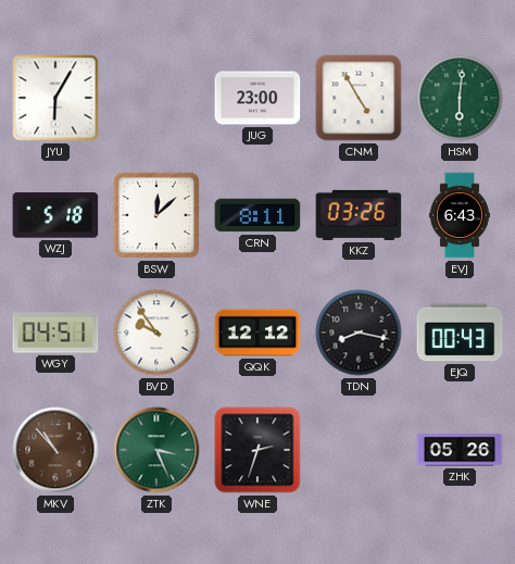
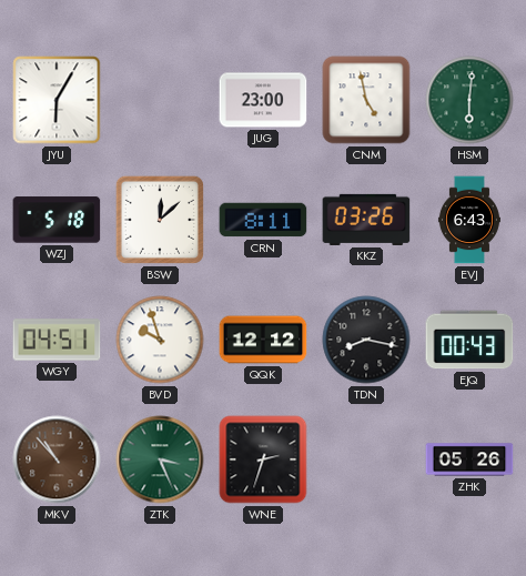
CNM: 4:55 -> 4:58 (366, 100)
BVD: 9:54 -> 9:57 (160, 340)
